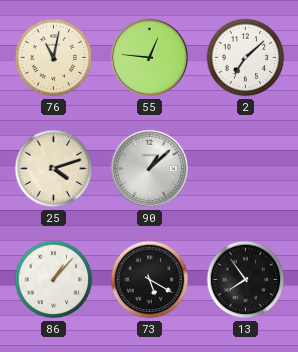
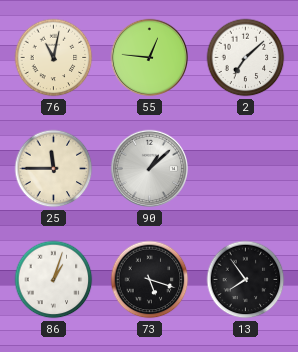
25: 4:12 -> 11:45 (54, 169)
86: 1:07 -> 1:03 (54, 280)
73: 5:20 -> 5:18 (150, 280)
